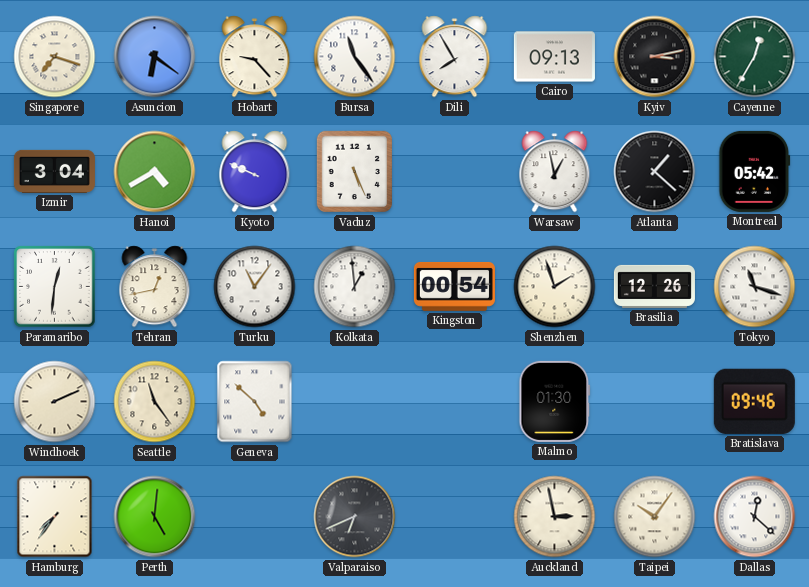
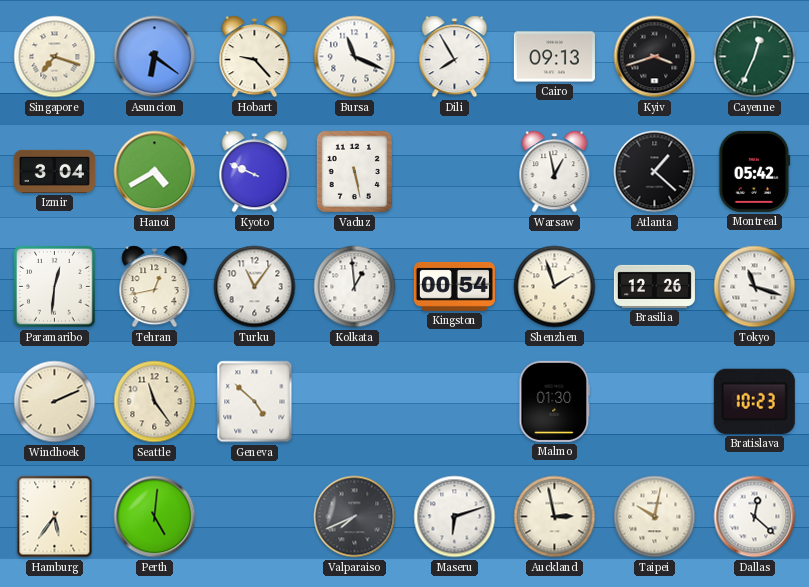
Bursa: 11:24 -> 11:19 (355, 57)
Kyiv: 3:13 -> 3:42 (655, 57)
Cayenne: 12:35 -> 12:34 (755, 57)
Vaduz: 5:26 -> 5:28 (354, 172)
Bratislava: 09:46 -> 10:23 (754, 401)
Hamburg: 7:36 -> 5:36 (55, 517)
Valparaiso: 6:41 -> 7:41 (355, 517)
Maseru: none -> 6:12 (455, 517)
Taipei: 10:06 -> 10:02 (655, 517)
